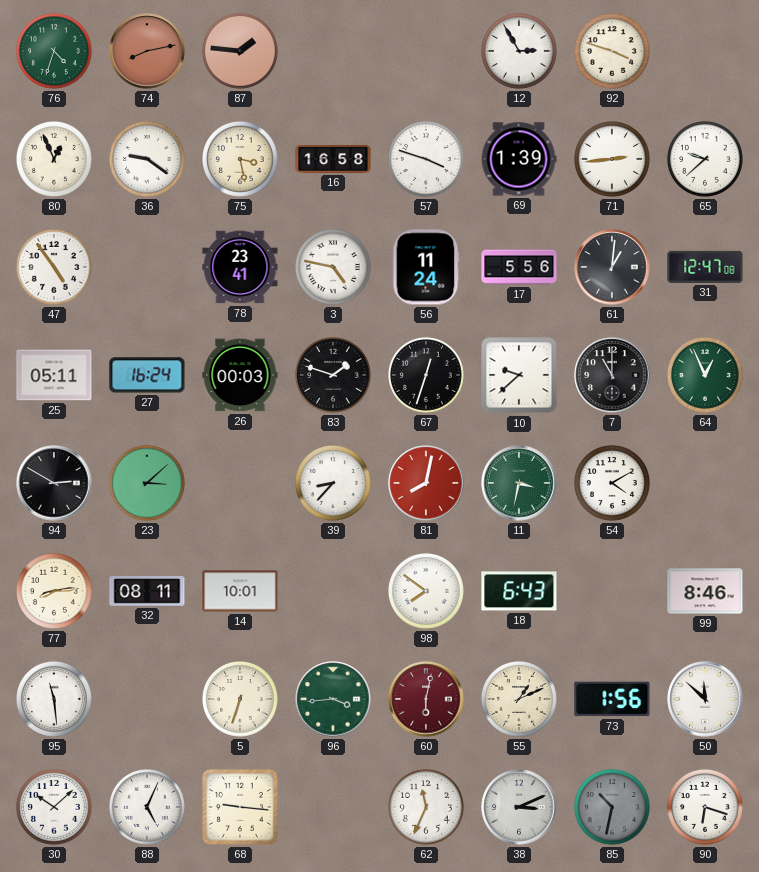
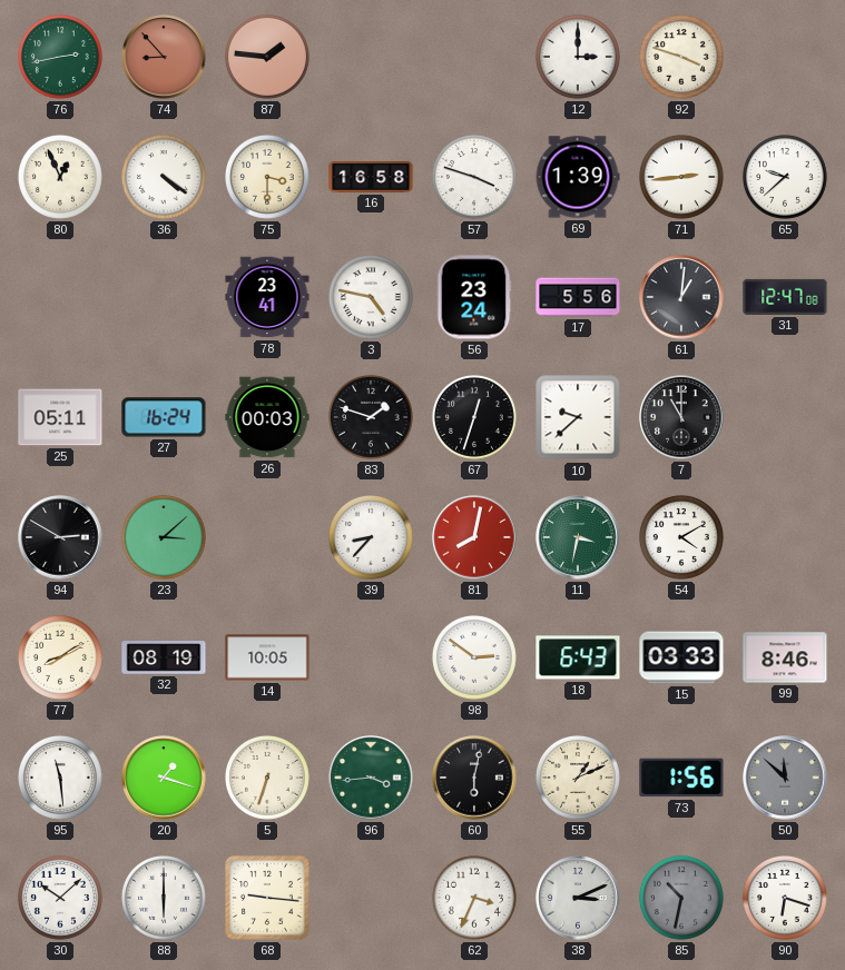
76: 4:33 -> 2:43 (60, 57)
74: 8:13 -> 8:53 (164, 57)
12: 2:55 -> 3:00 (578, 57)
36: 9:21 -> 4:21 (164, 177)
75: 3:28 -> 3:30 (267, 177)
47: 4:54 -> none (54, 267)
56: 11:24 -> 23:24 (474, 297)
64: 12:56 -> none (705, 375)
77: 8:14 -> 8:10 (60, 657)
32: 08:11 -> 08:19 (164, 657)
14: 10:01 -> 10:05 (267, 657)
98: 7:51 -> 2:51 (474, 657)
15: none -> 03:33 (681, 657)
20: none -> 1:18 (164, 778)
60 dial: burgundy -> black (474, 778)
50 dial: white -> grey (785, 778)
88: 5:04 -> 6:00 (164, 898)
62: 11:34 -> 3:34 (474, 898)
